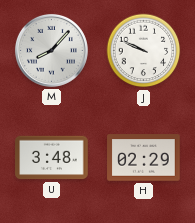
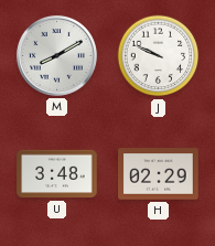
M: 8:07 -> 8:10 (56, 55)
